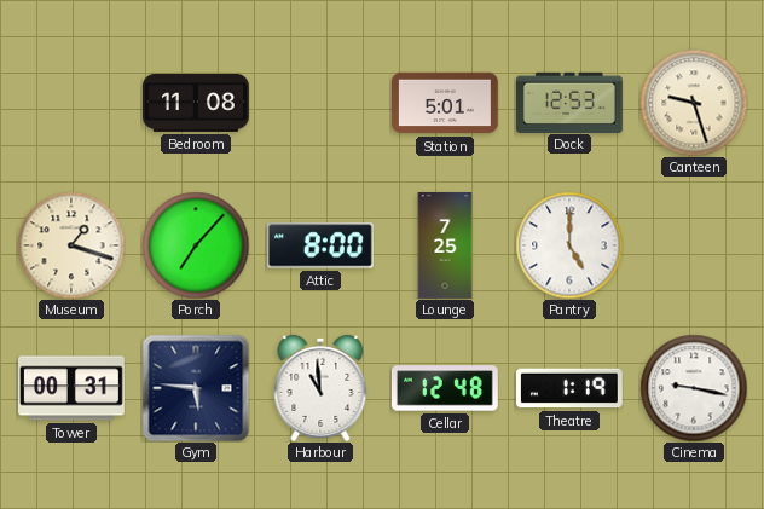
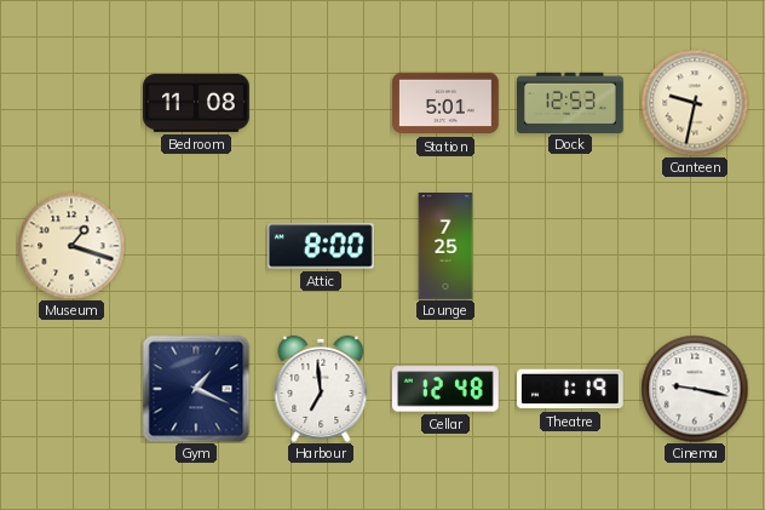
Canteen: 9:27 -> 9:32 (695, 103)
Porch: 7:07 -> none (196, 245)
Pantry: 5:00 -> none (569, 245)
Tower: 00:31 -> none (73, 388)
Gym: 5:46 -> 1:19 (196, 389)
Harbour: 10:59 -> 6:59 (321, 389)
